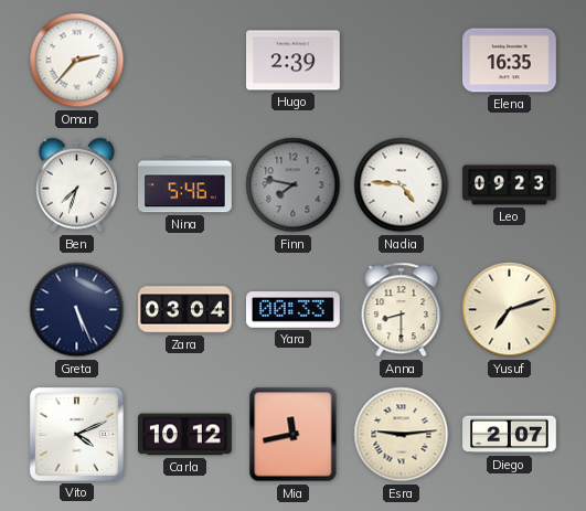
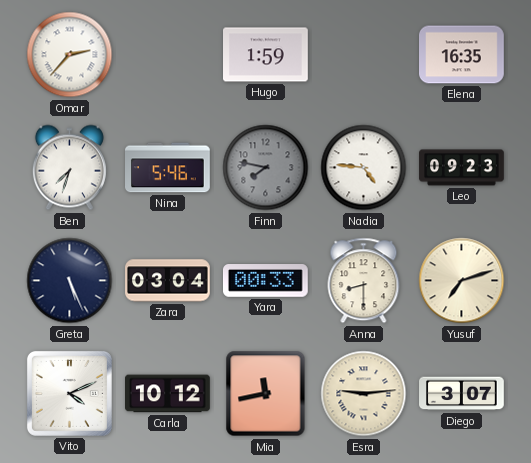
Hugo: 2:39 -> 1:59 (266, 55)
Diego: 2:07 -> 3:07 (462, 394)
